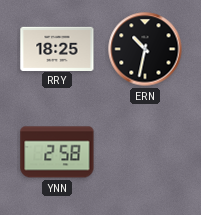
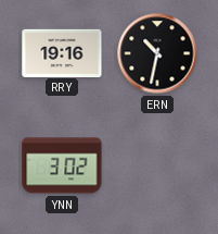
RRY: 18:25 -> 19:16 (62, 52)
YNN: 2:58 -> 3:02 (62, 165)
